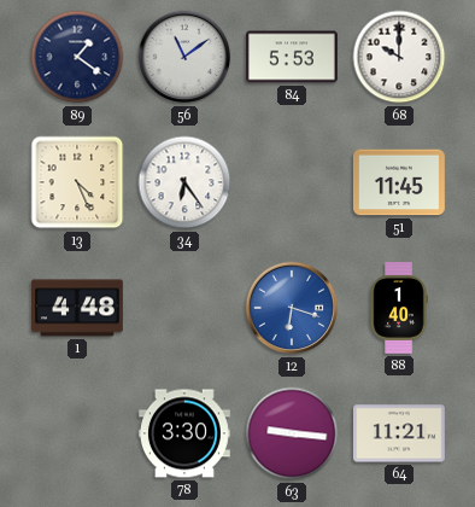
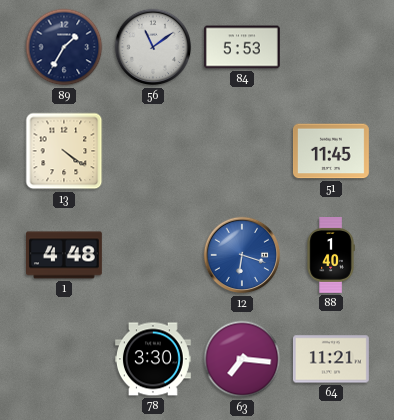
89: 1:21 -> 1:35 (64, 47)
68: 10:00 -> none (399, 57)
13: 4:26 -> 4:21 (64, 151)
34: 6:24 -> none (184, 182)
63: 9:16 -> 7:16 (242, 359)
